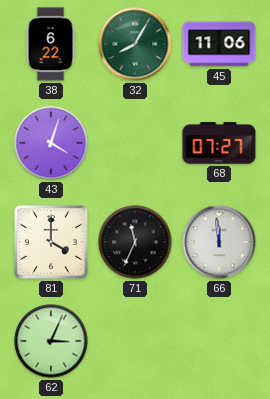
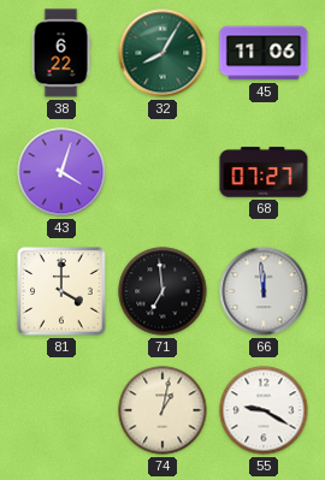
71: 11:34 -> 6:59 (162, 291)
62: 3:04 -> none (51, 341)
74: none -> 1:02 (162, 410)
55: none -> 9:20 (264, 410)
